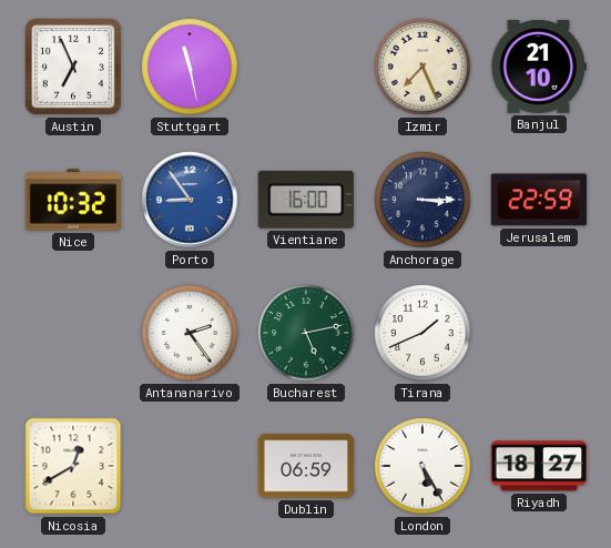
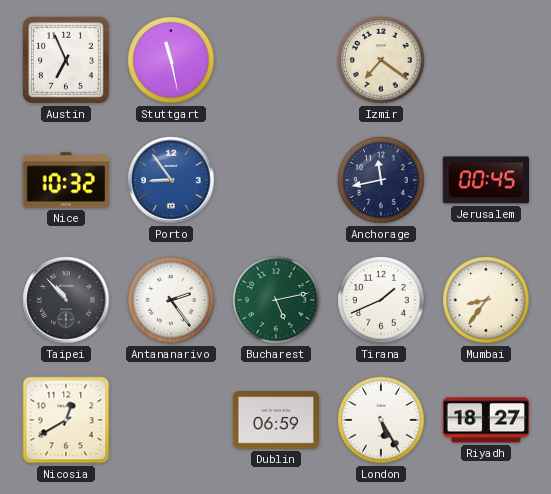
Izmir: 7:26 -> 7:21 (381, 60)
Banjul: 21:10 -> none (538, 67)
Vientiane: 16:00 -> none (306, 200)
Anchorage: 3:15 -> 11:43 (381, 180)
Jerusalem: 22:59 -> 00:45 (485, 180)
Taipei: none -> 10:53 (66, 300)
Mumbai: none -> 8:36 (486, 300)
